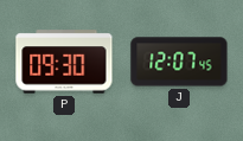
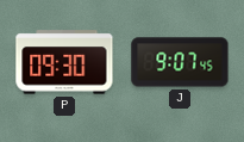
J: 12:07 -> 9:07 (180, 62)
